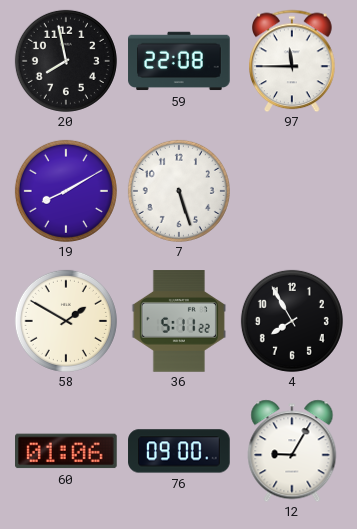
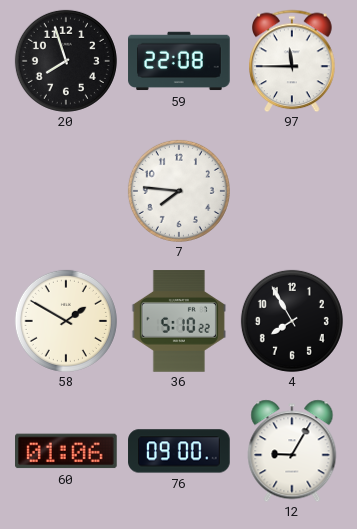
20: 7:58 -> 7:57 (66, 61)
19: 8:10 -> none (66, 191)
7: 5:27 -> 7:46 (179, 191)
36: 5:11 -> 5:10 (179, 321)
